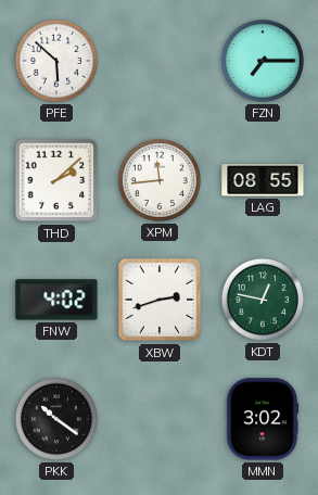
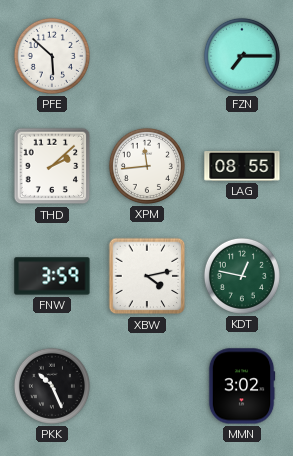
FNW: 4:02 -> 3:59 (52, 276)
XBW: 2:42 -> 4:13 (147, 276)
PKK: 10:21 -> 10:26 (52, 386)
